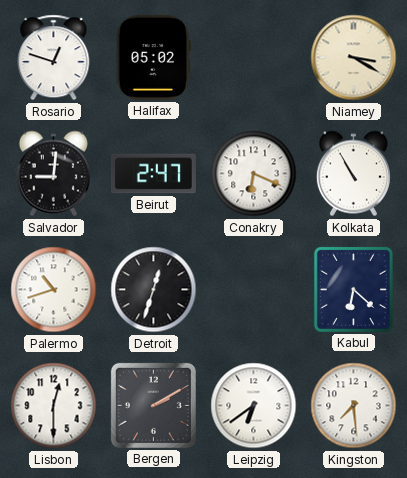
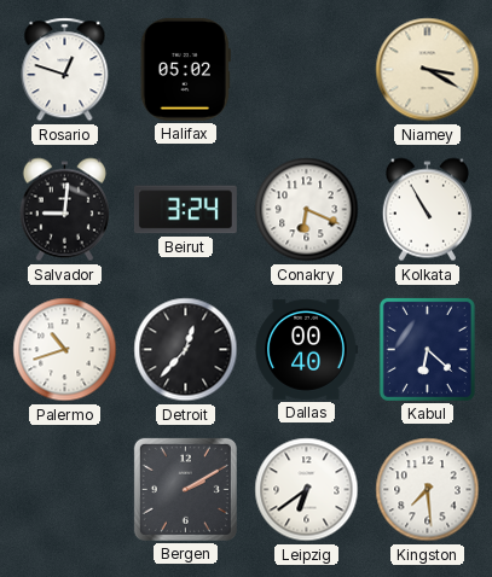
Beirut: 2:47 -> 3:24 (185, 210)
Detroit: 12:33 -> 12:37 (186, 350)
Dallas: none -> 00:40 (306, 349)
Lisbon: 12:30 -> none (54, 406)
